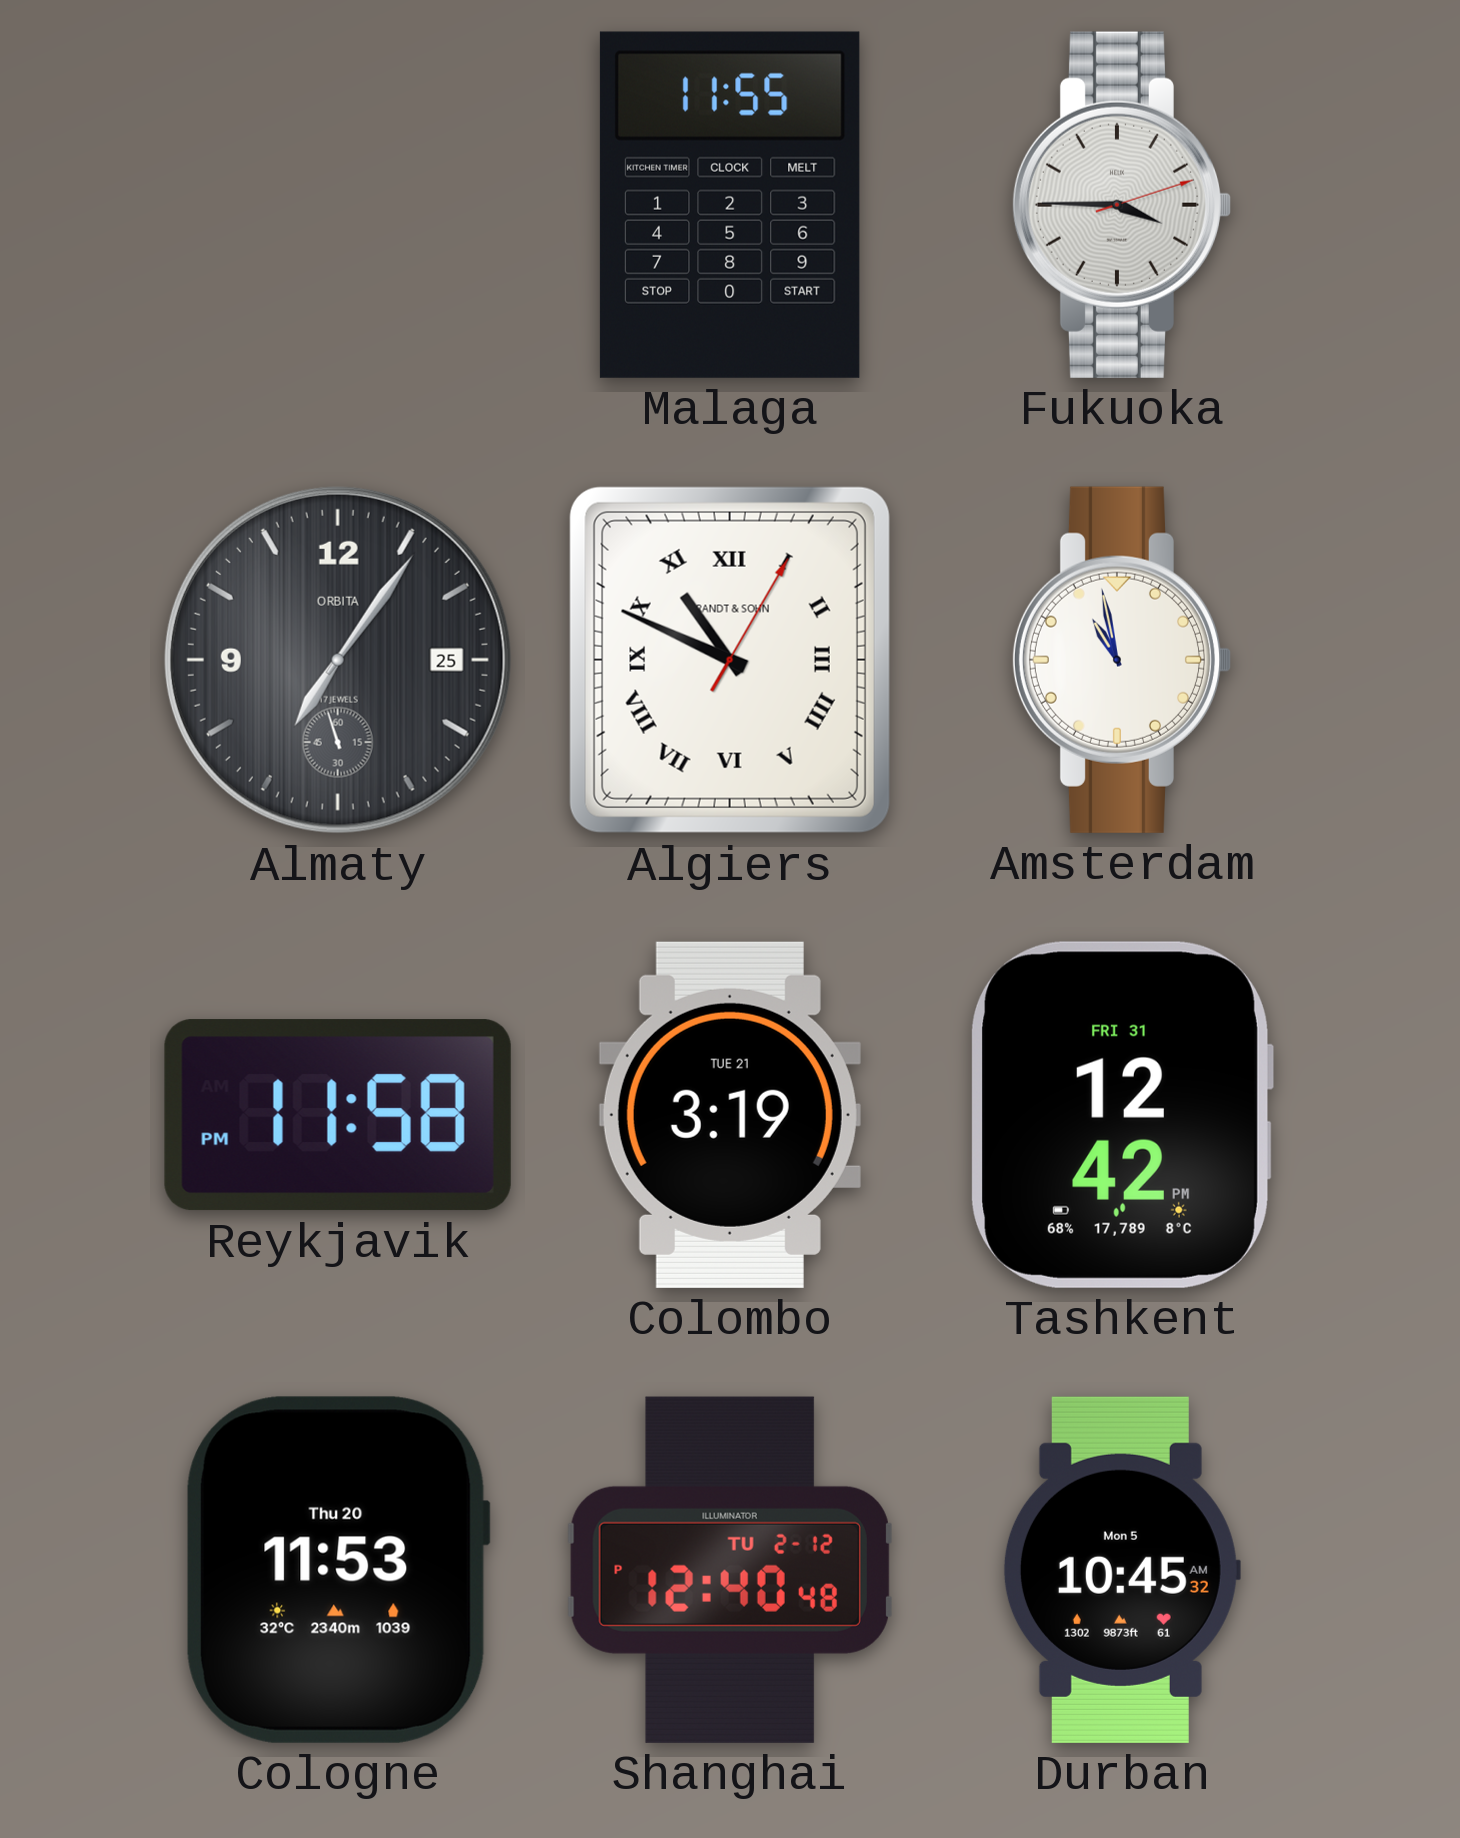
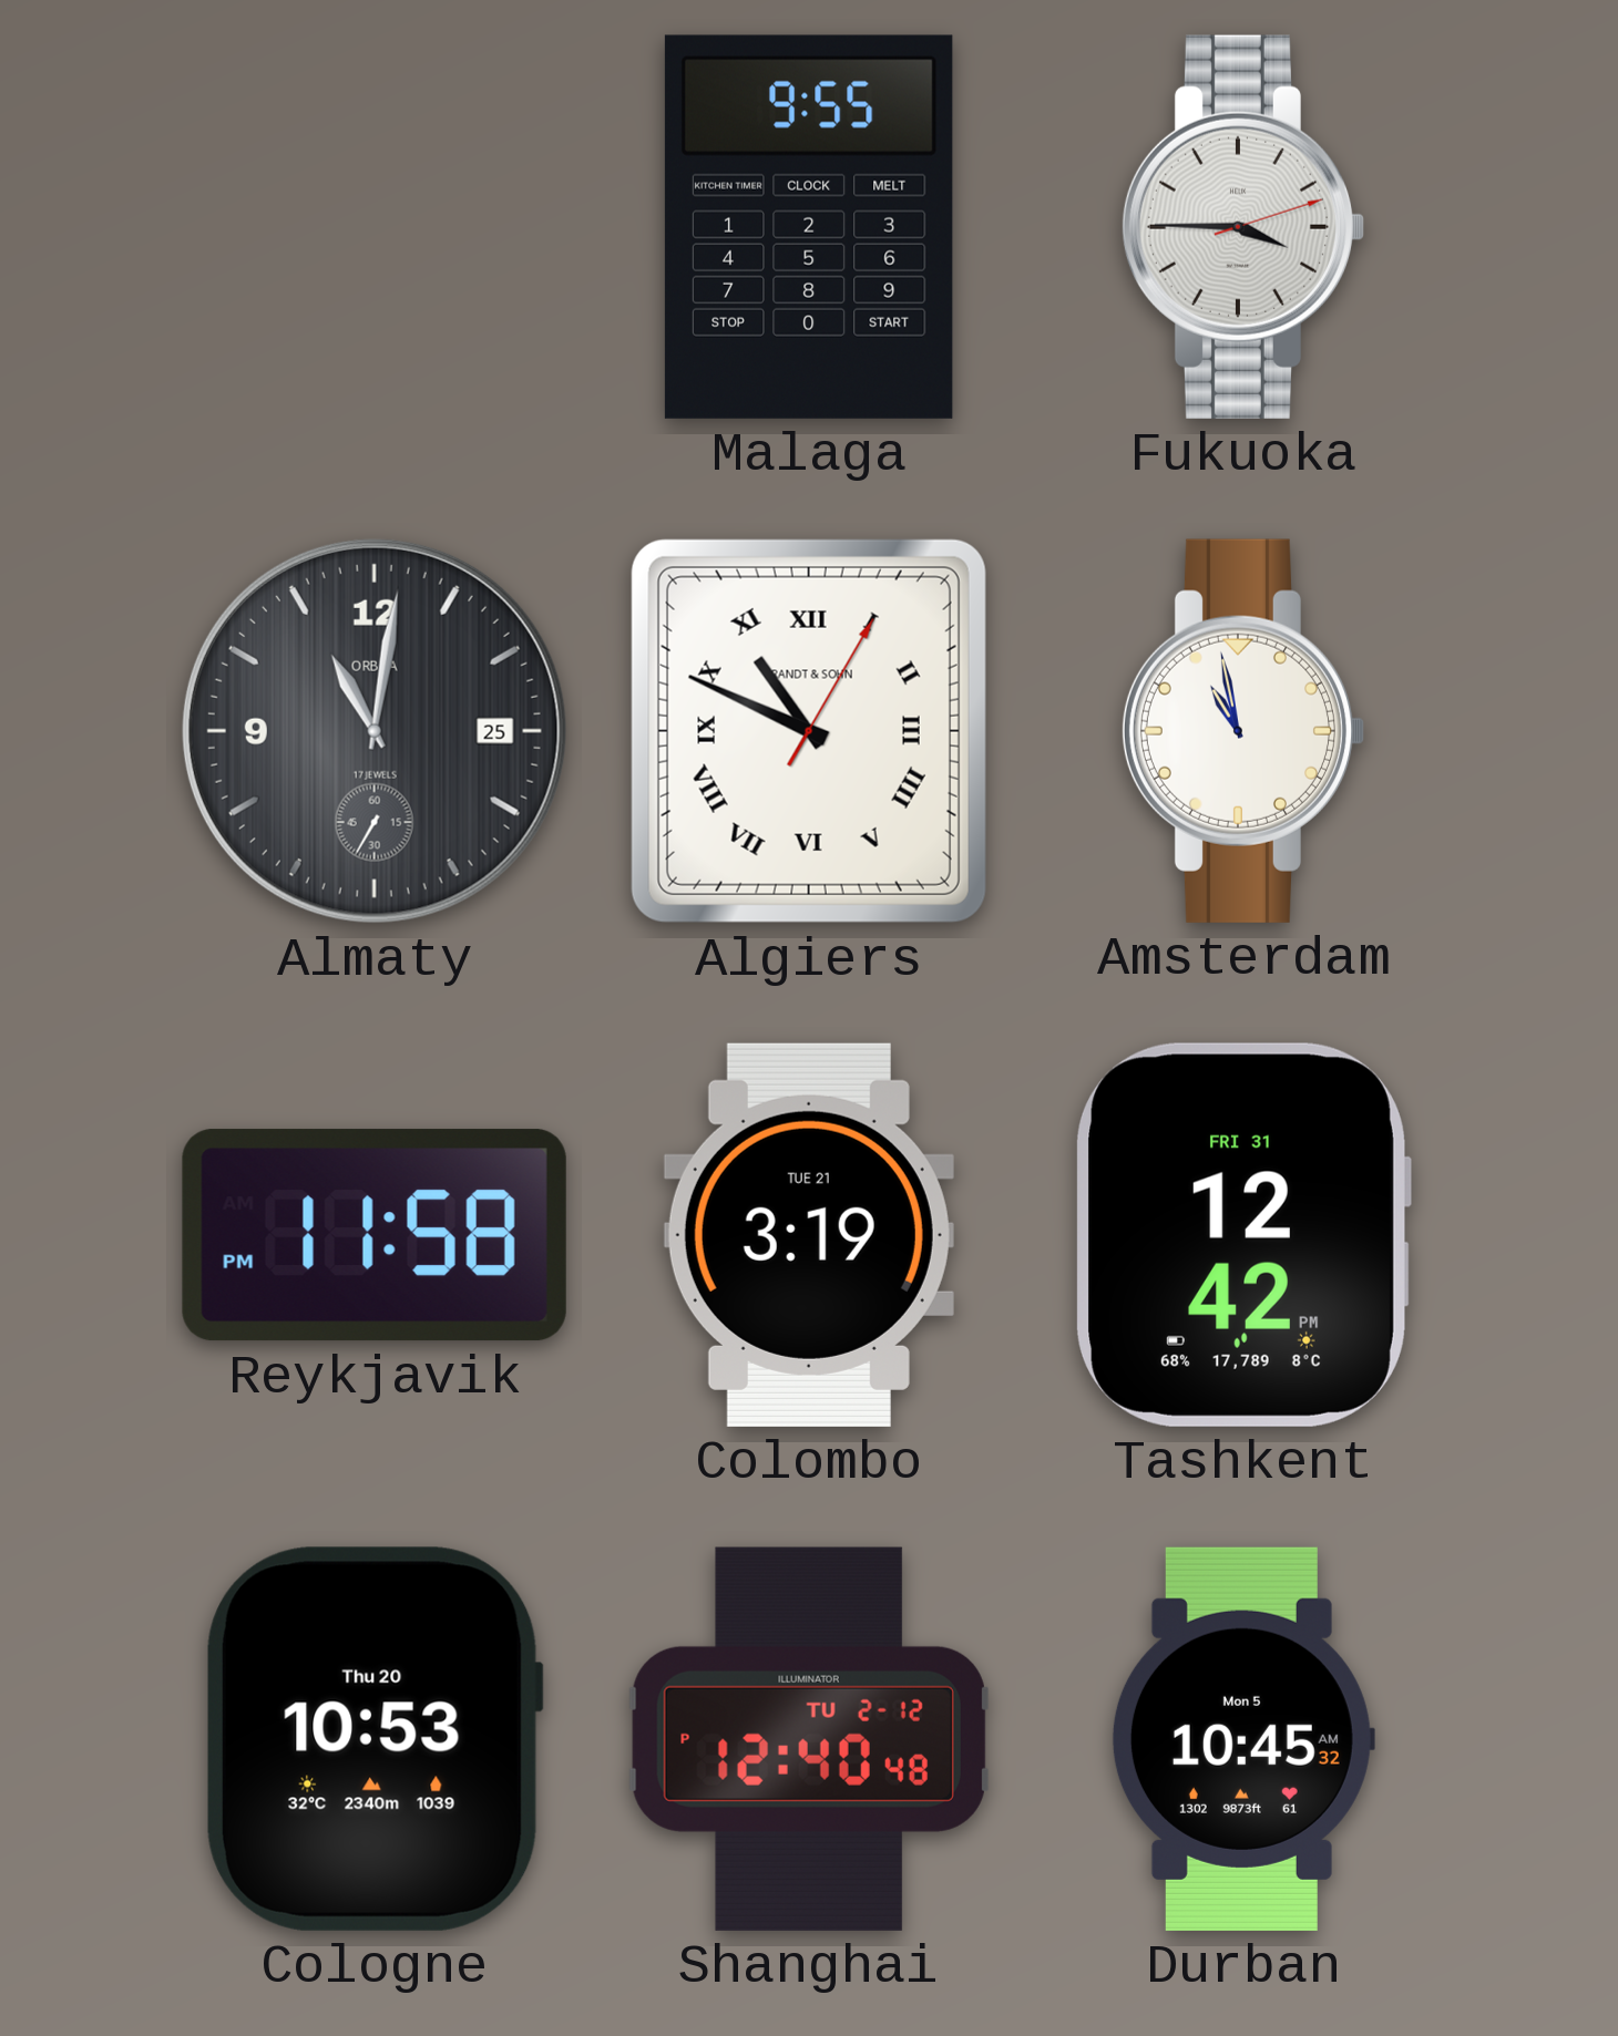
Malaga: 11:55 -> 9:55 (809, 227)
Almaty: 7:05 -> 11:01 (375, 731)
Cologne: 11:53 -> 10:53 (375, 1739)
